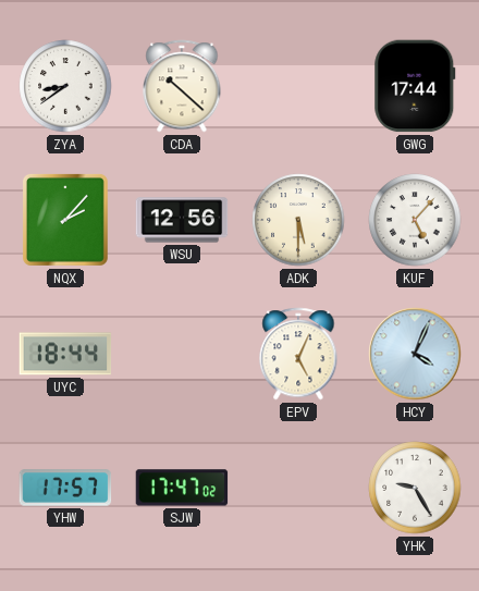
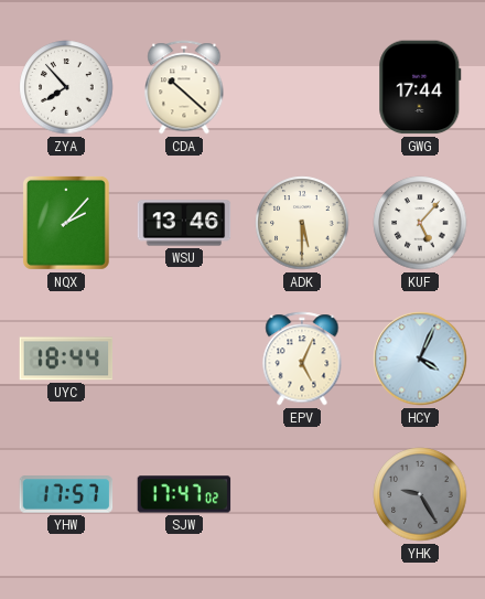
ZYA: 8:39 -> 7:53 (66, 87)
WSU: 12:56 -> 13:46 (184, 223)
YHK dial: white -> grey (420, 494)
